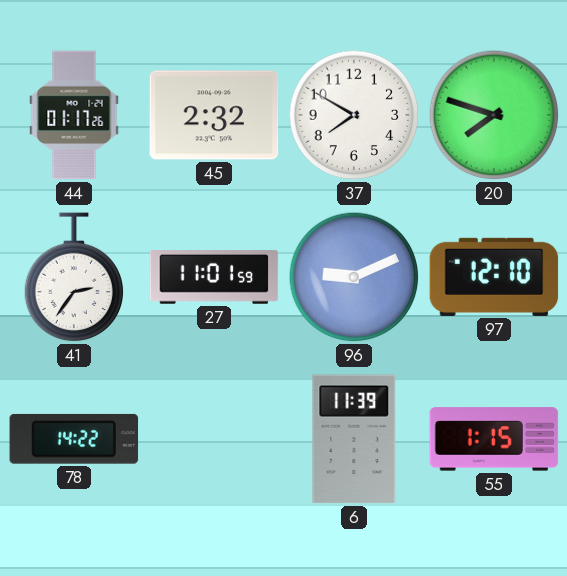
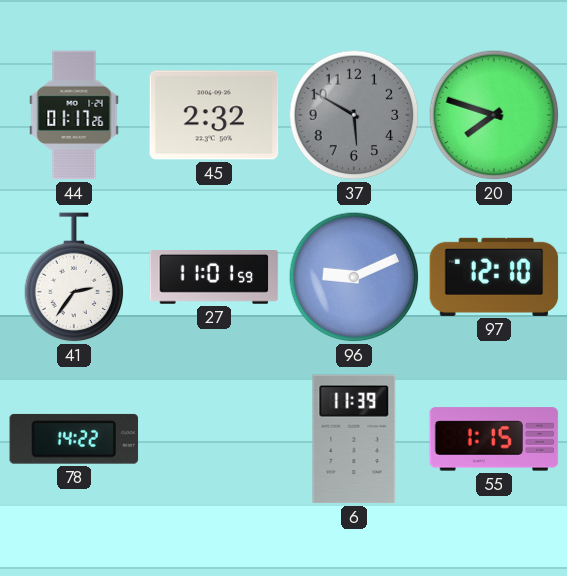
37: 7:50 -> 5:50 (354, 115)
37 dial: white -> grey (354, 115)
